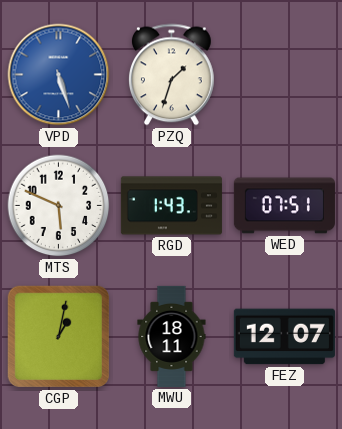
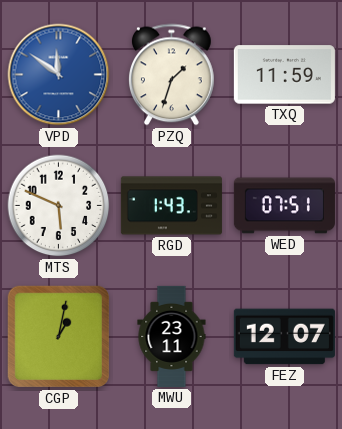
VPD: 5:27 -> 11:51 (59, 75)
TXQ: none -> 11:59 (284, 75)
MWU: 18:11 -> 23:11 (172, 336)
